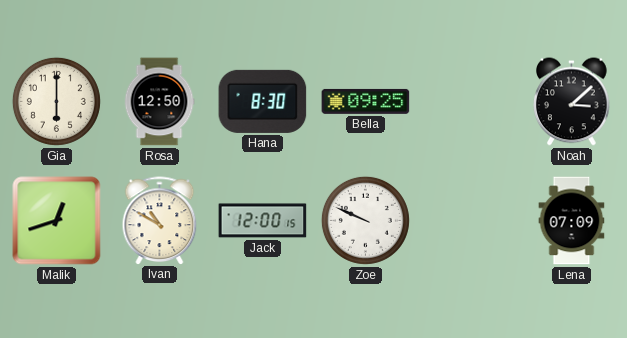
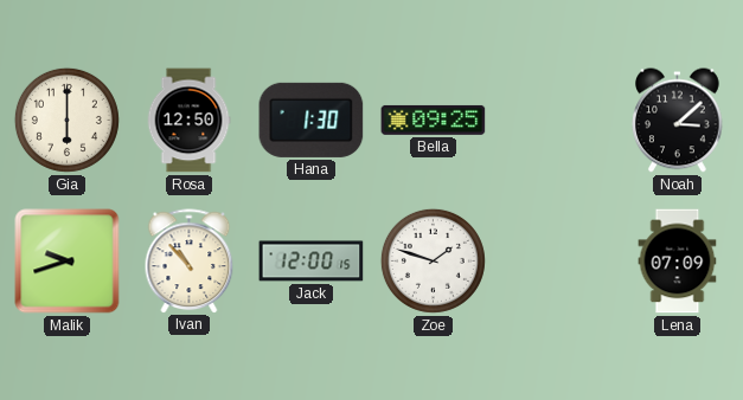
Hana: 8:30 -> 1:30 (312, 120)
Malik: 12:42 -> 9:42 (68, 262)
Ivan: 10:50 -> 10:53 (190, 260)
Zoe: 9:49 -> 1:48 (433, 260)
